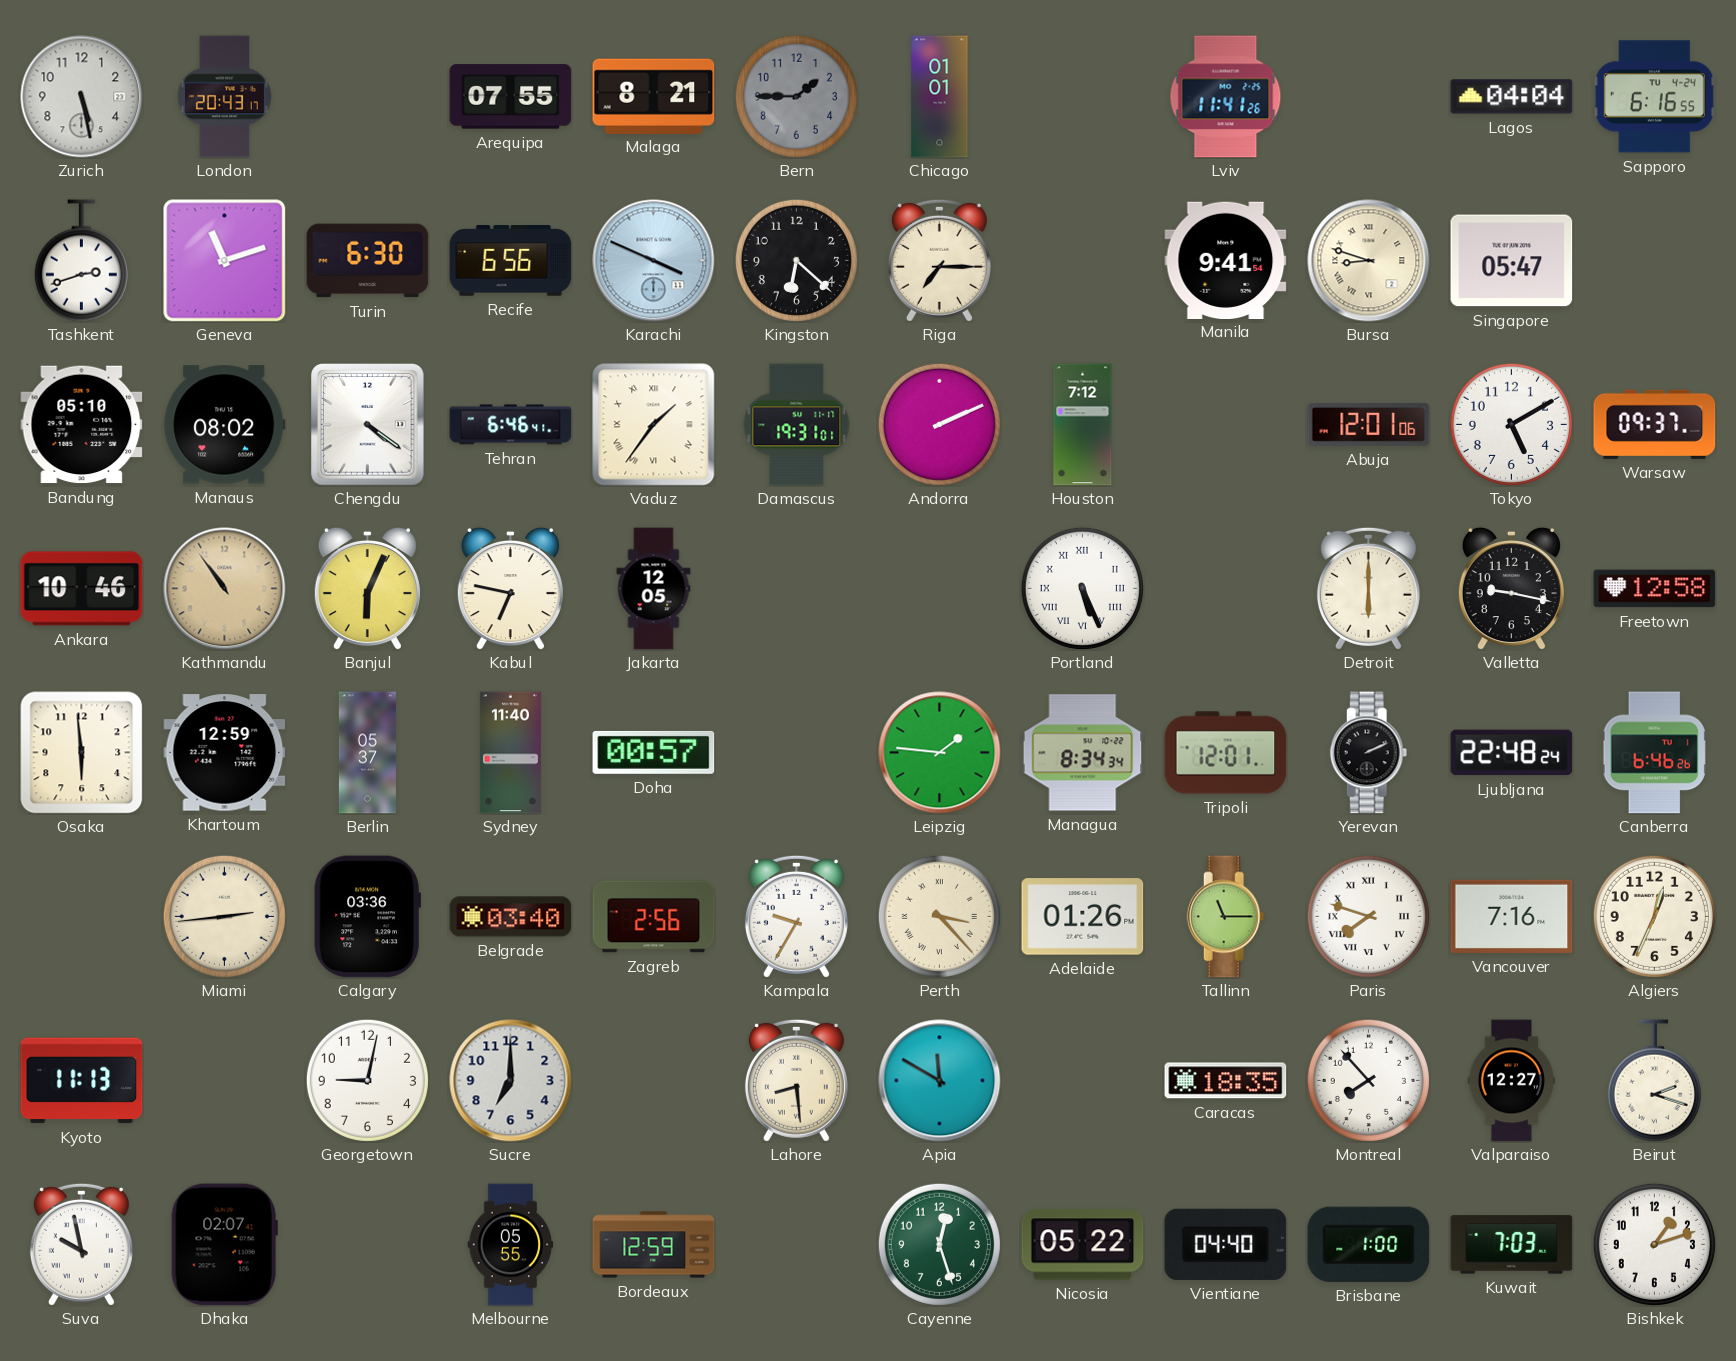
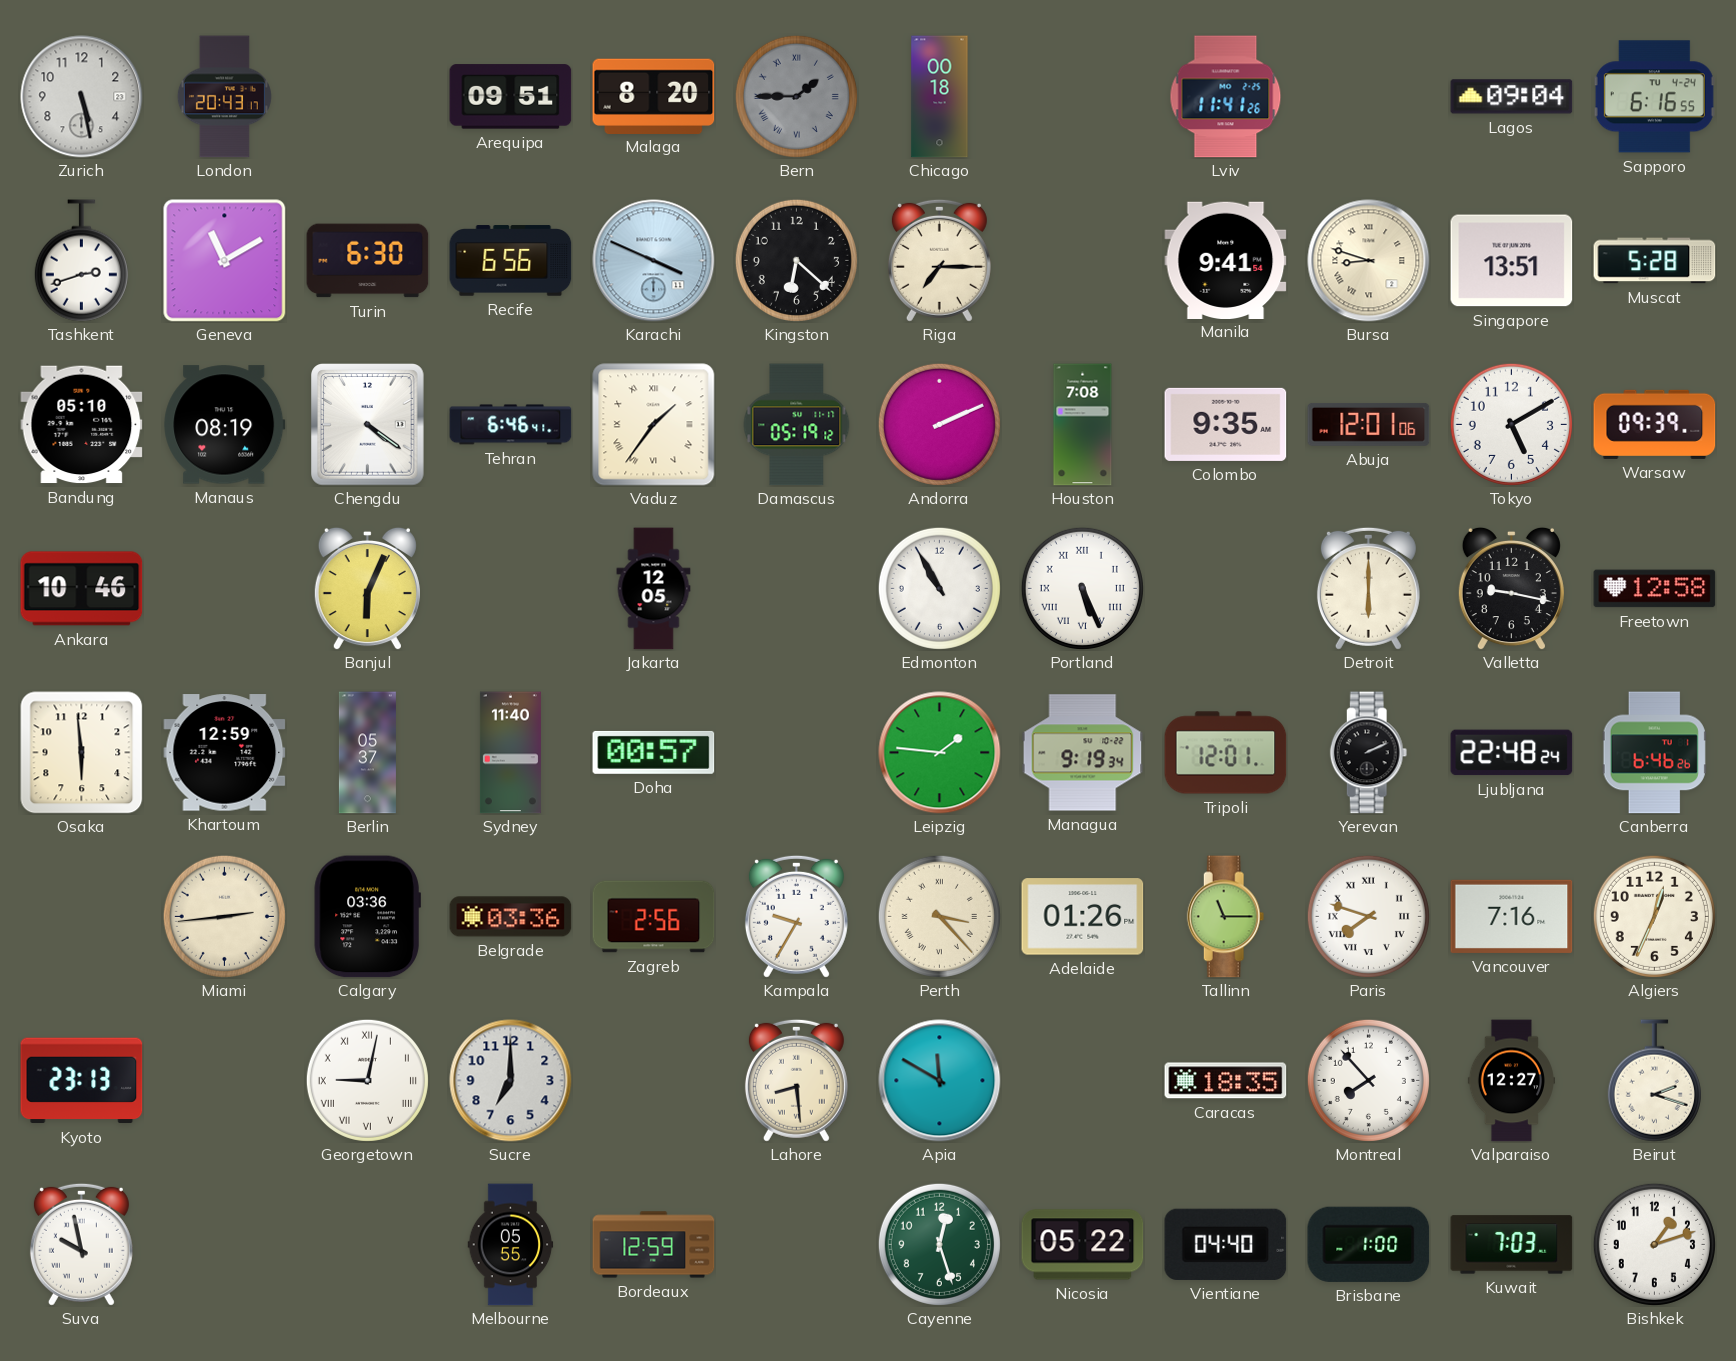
Arequipa: 07:55 -> 09:51 (511, 97)
Malaga: 8:21 -> 8:20 (654, 96)
Bern numerals: Arabic -> Roman (796, 96)
Chicago: 01:01 -> 00:18 (940, 97)
Lagos: 04:04 -> 09:04 (1512, 97)
Geneva: 11:12 -> 11:10 (225, 261)
Singapore: 05:47 -> 13:51 (1512, 261)
Muscat: none -> 5:28 (1655, 261)
Manaus: 08:02 -> 08:19 (225, 425)
Damascus: 19:31 -> 05:19 (797, 425)
Houston: 7:12 -> 7:08 (1083, 425)
Colombo: none -> 9:35 (1226, 424)
Warsaw: 09:37 -> 09:39 (1655, 424)
Kathmandu: 10:54 -> none (225, 589)
Kabul: 6:47 -> none (510, 588)
Edmonton: none -> 10:55 (939, 588)
Managua: 8:34 -> 9:19 (1083, 753)
Belgrade: 03:40 -> 03:36 (511, 917)
Kyoto: 11:13 -> 23:13 (82, 1081)
Georgetown numerals: Arabic -> Roman (367, 1080)
Dhaka: 02:07 -> none (224, 1245)
